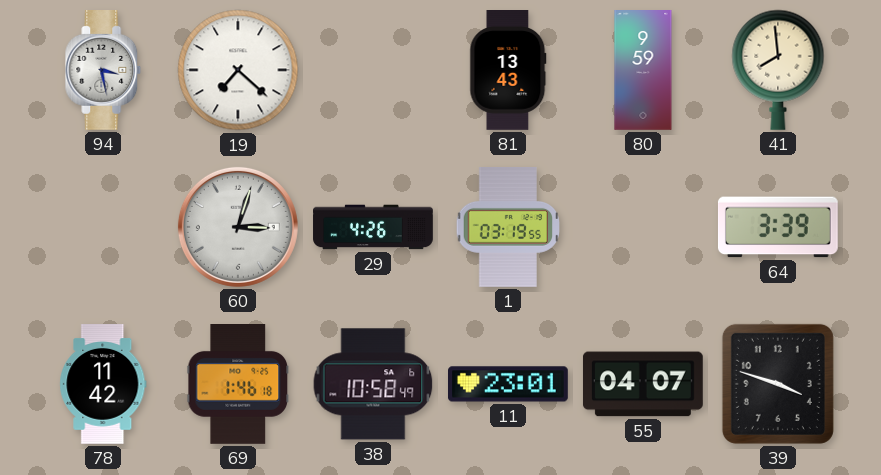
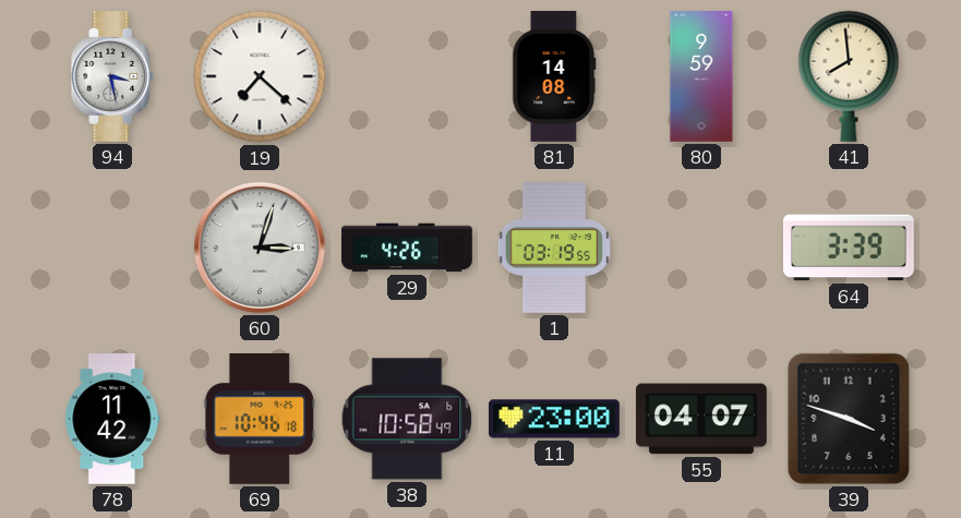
81: 13:43 -> 14:08 (554, 77)
69: 1:46 -> 10:46 (260, 420)
11: 23:01 -> 23:00 (555, 419)
